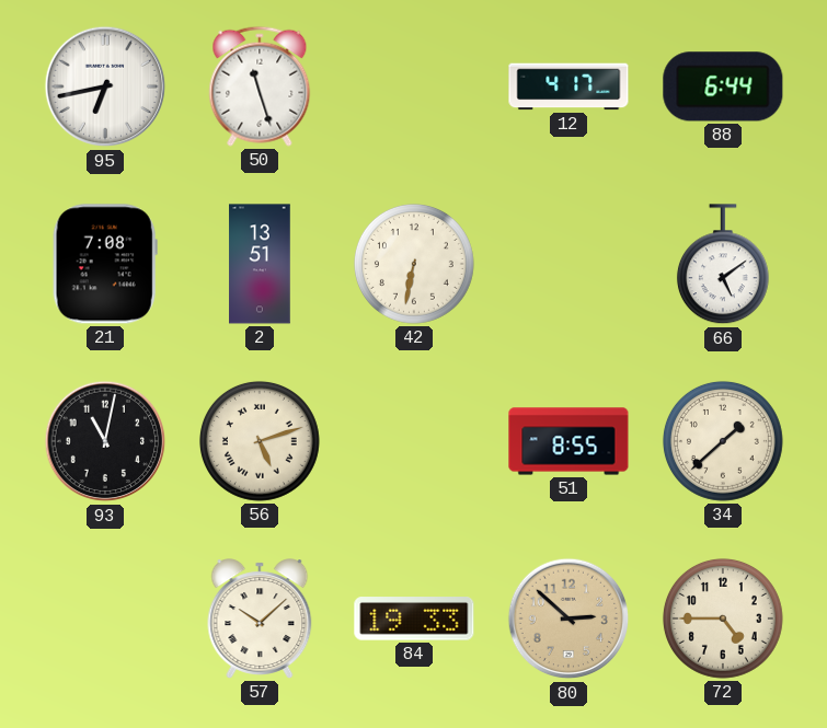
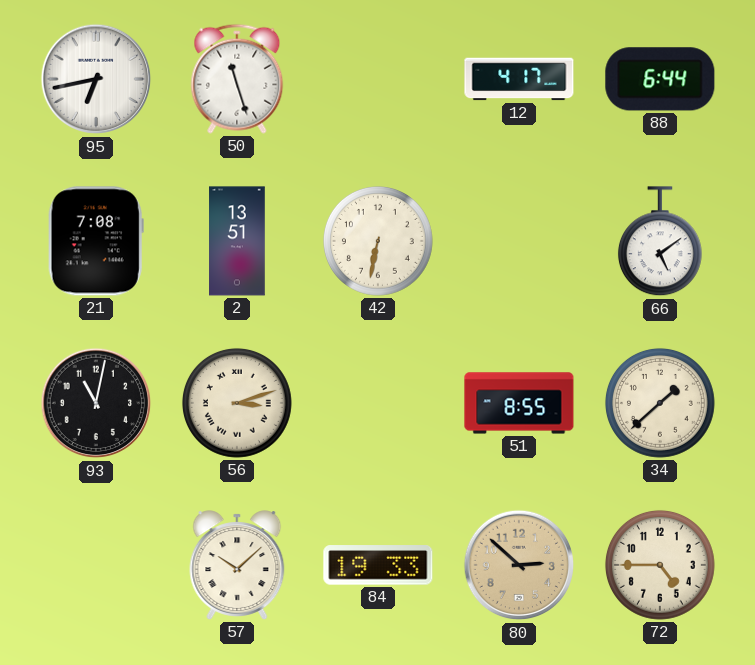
56: 5:12 -> 3:12 (237, 403)
